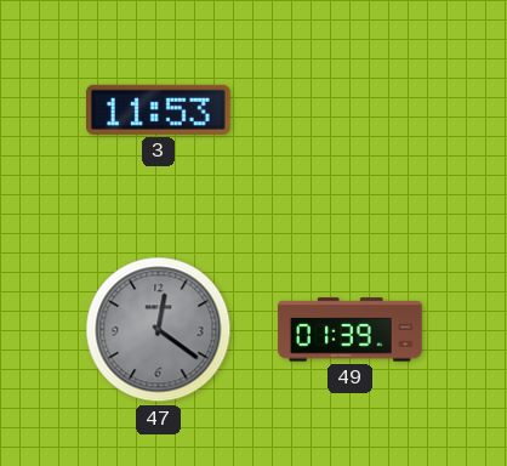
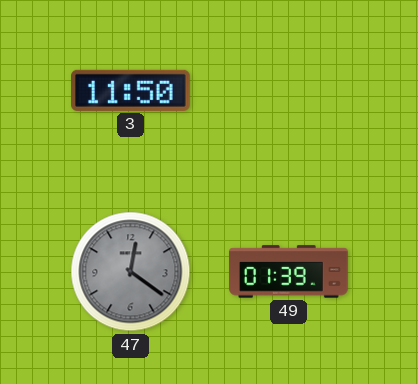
3: 11:53 -> 11:50 (131, 90)
